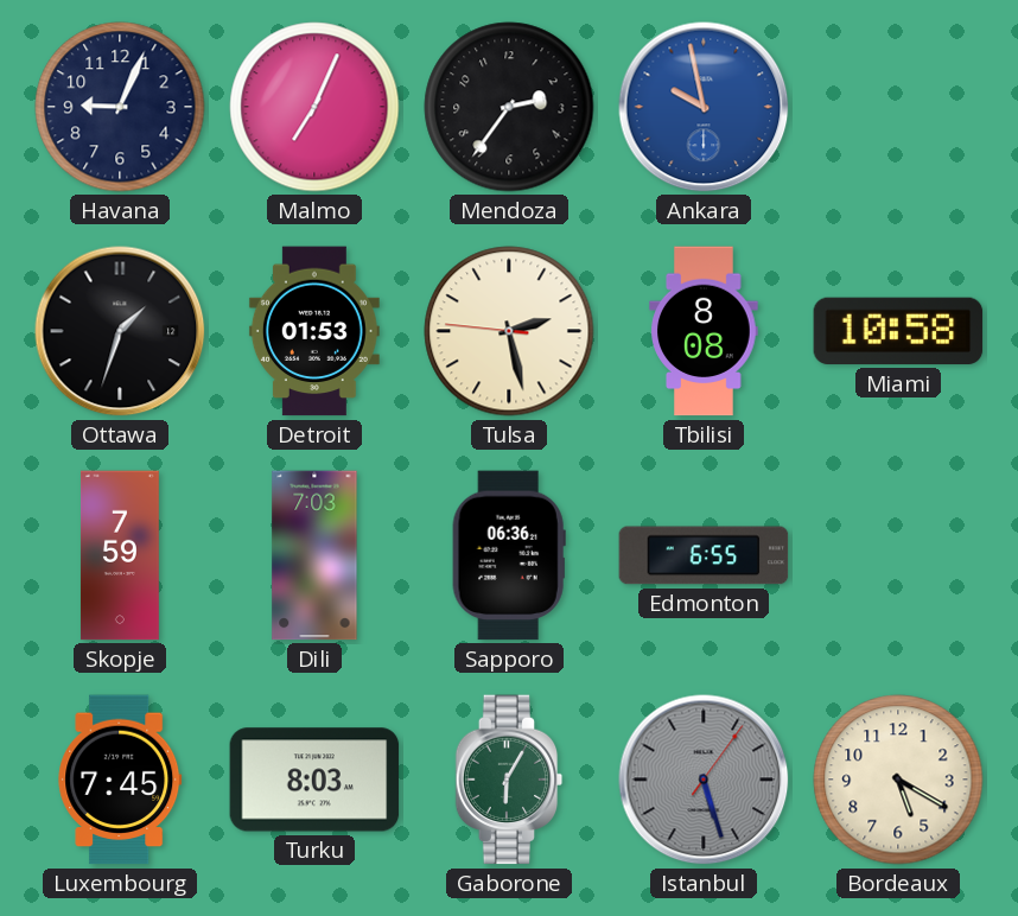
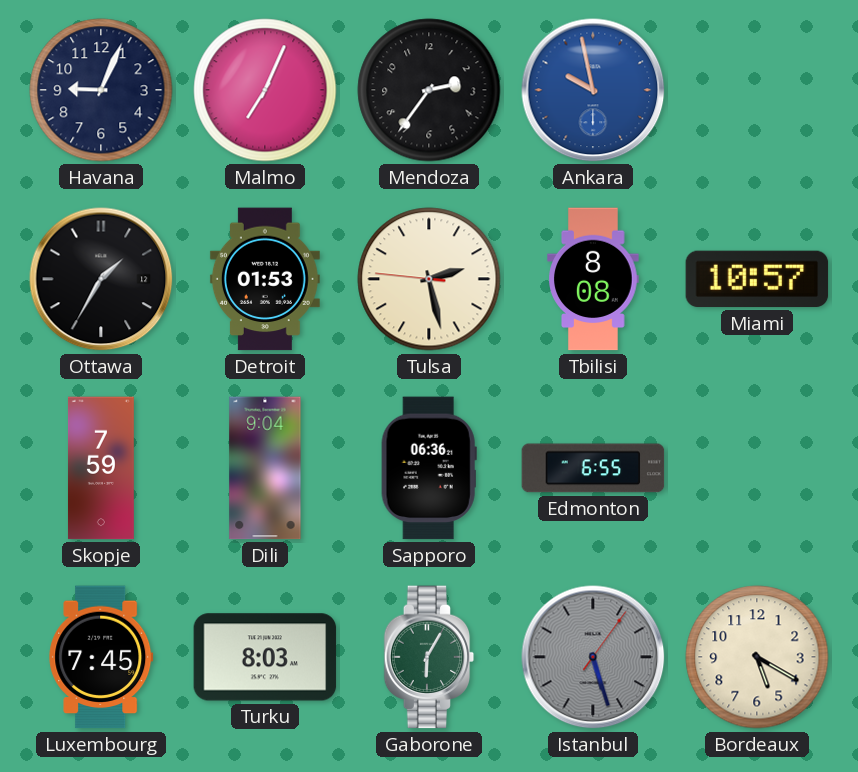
Ottawa: 1:33 -> 1:35 (101, 279)
Miami: 10:58 -> 10:57 (757, 279)
Dili: 7:03 -> 9:04 (265, 468)
